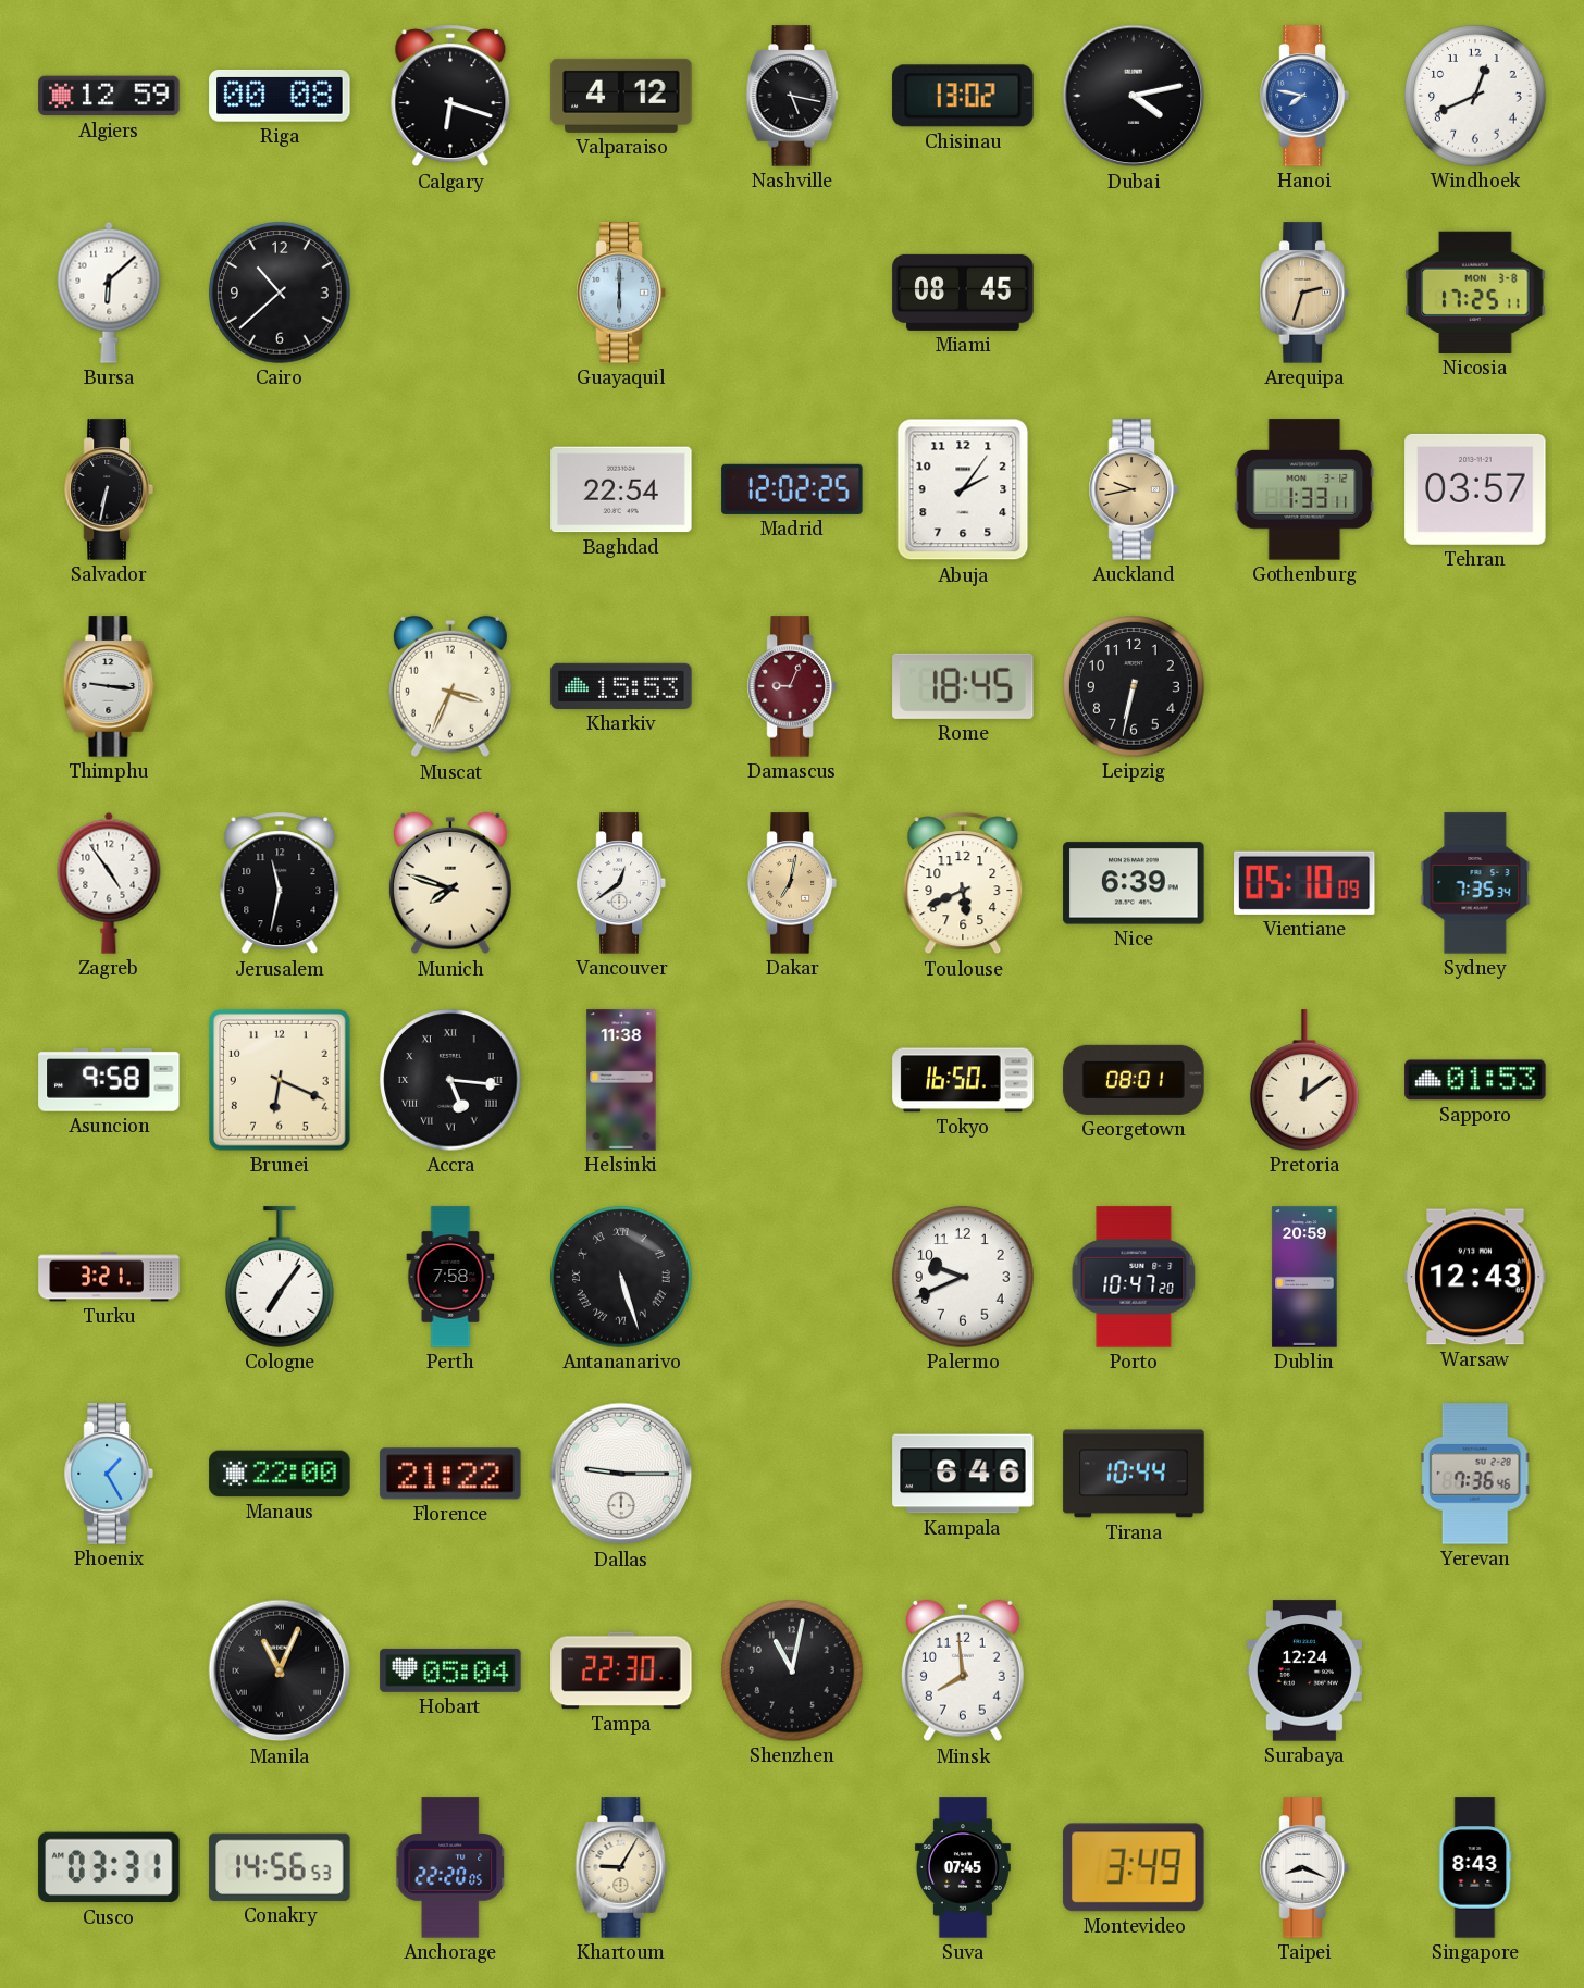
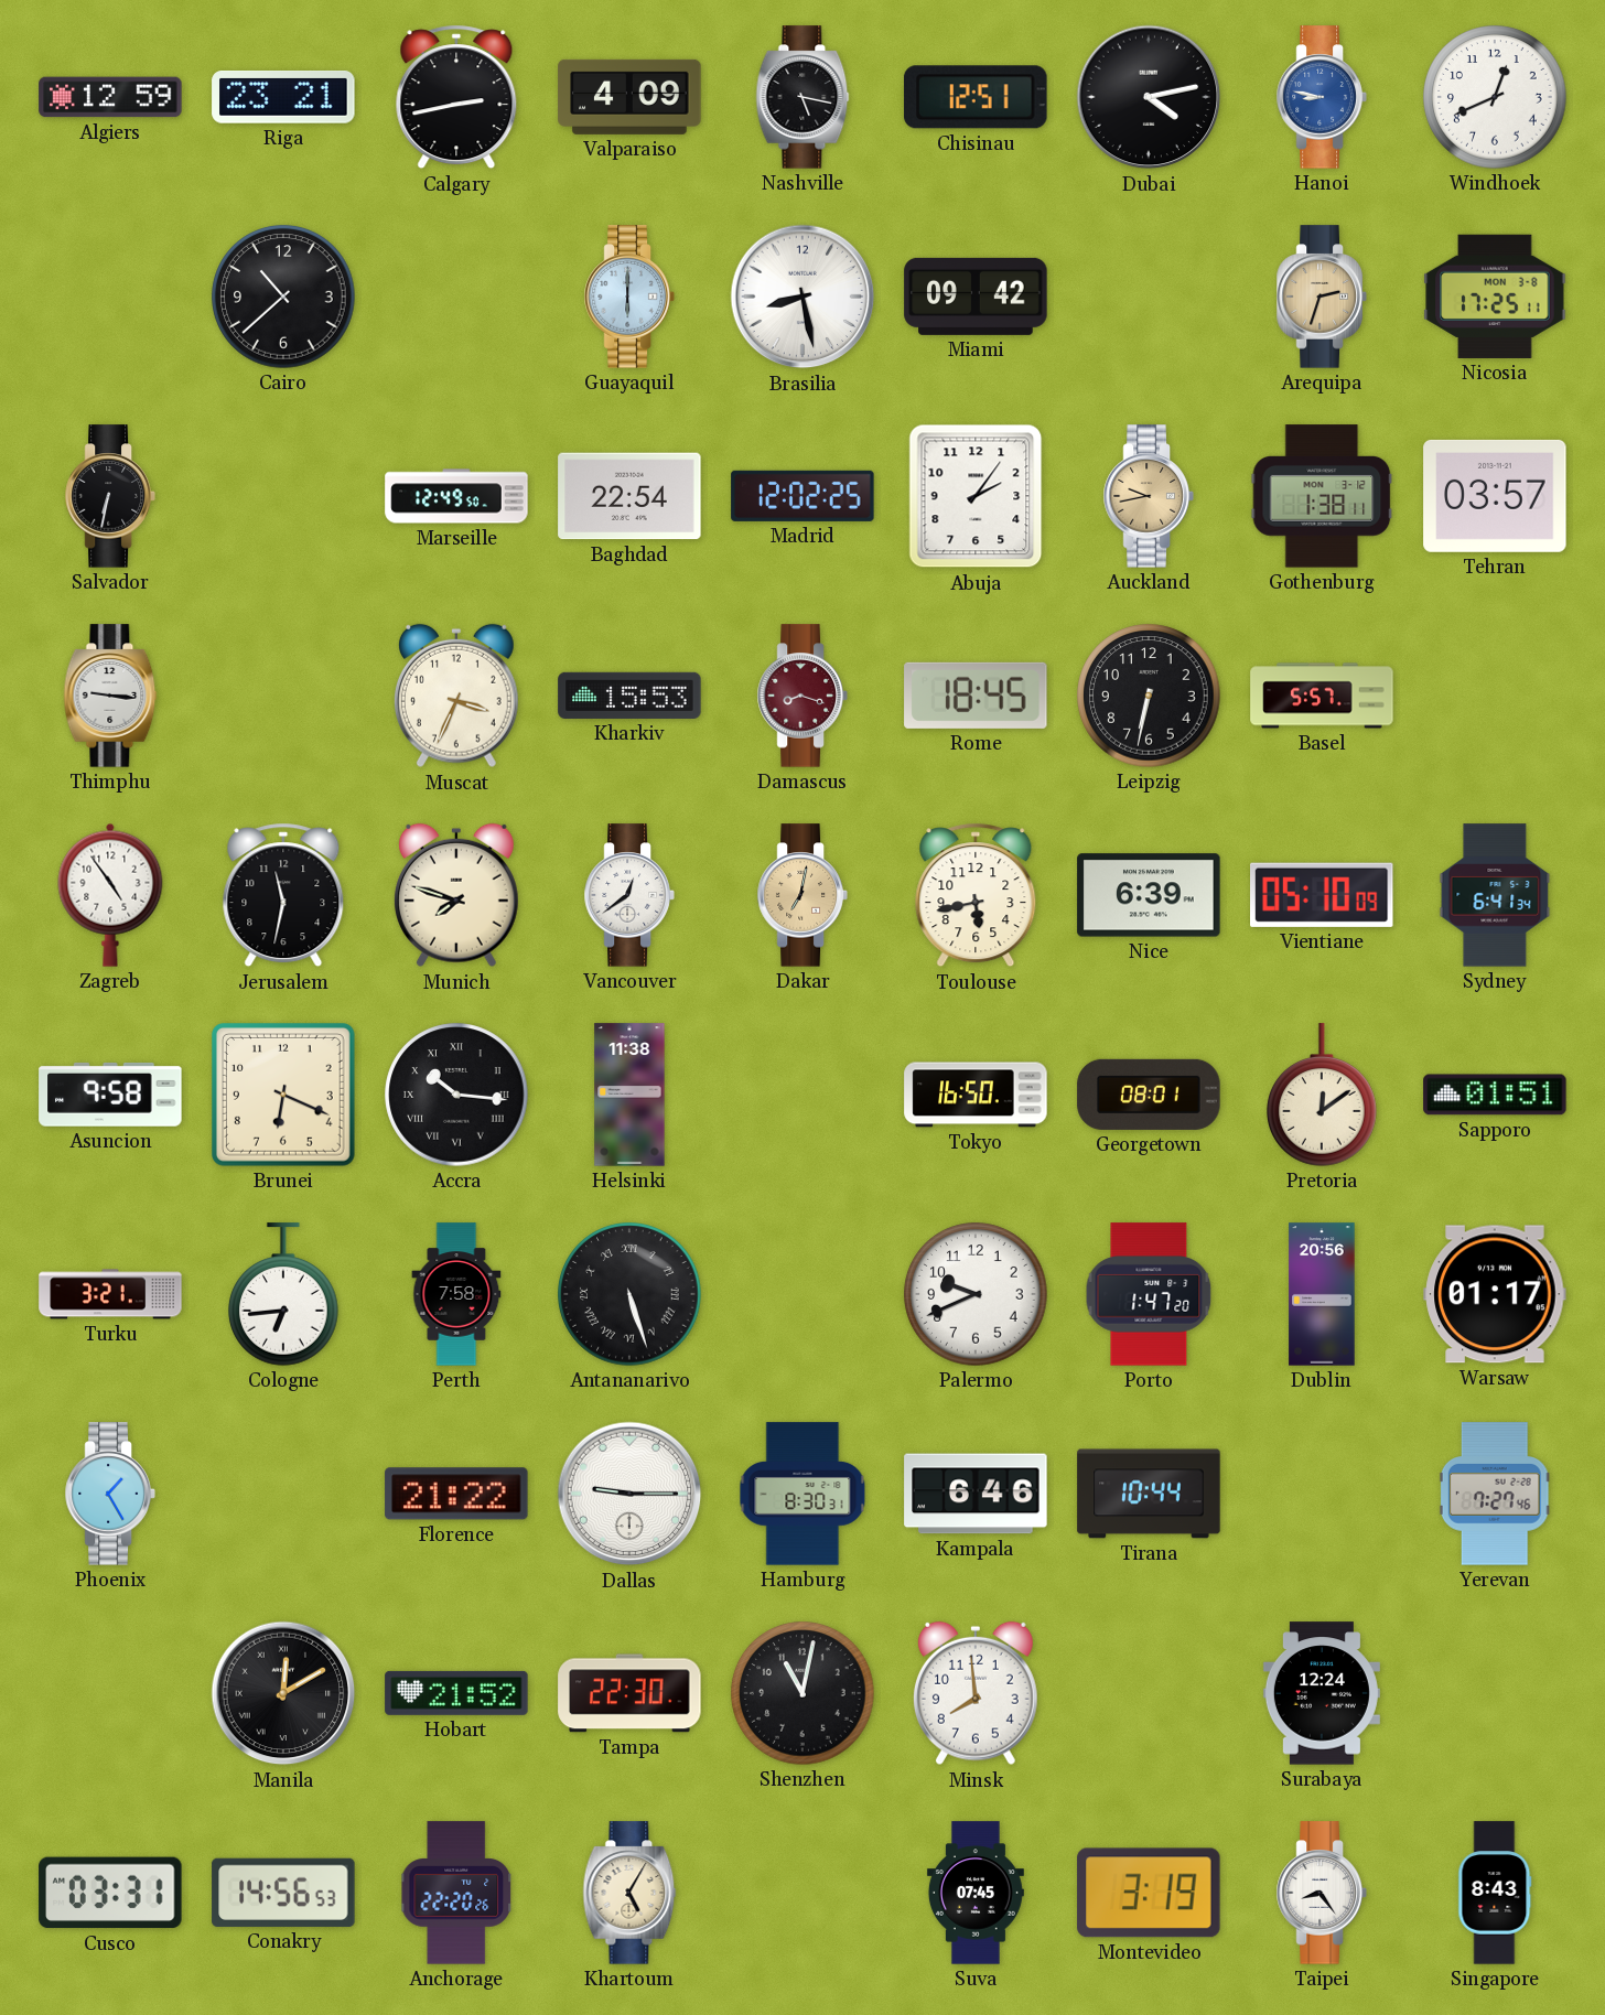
Riga: 00:08 -> 23:21 (283, 98)
Calgary: 6:18 -> 2:43 (456, 97)
Valparaiso: 4:12 -> 4:09 (629, 97)
Chisinau: 13:02 -> 12:51 (976, 97)
Hanoi: 7:47 -> 8:47 (1322, 97)
Bursa: 6:08 -> none (109, 293)
Brasilia: none -> 8:28 (803, 297)
Miami: 08:45 -> 09:42 (976, 297)
Marseille: none -> 12:49 (456, 496)
Gothenburg: 1:33 -> 1:38 (1322, 496)
Damascus: 9:04 -> 8:18 (803, 696)
Basel: none -> 5:57 (1322, 696)
Toulouse: 5:41 -> 5:43 (976, 895)
Sydney: 7:35 -> 6:41 (1495, 895)
Accra: 5:16 -> 10:16 (456, 1095)
Sapporo: 01:53 -> 01:51 (1495, 1095)
Cologne: 7:06 -> 6:44 (283, 1294)
Porto: 10:47 -> 1:47 (1149, 1294)
Dublin: 20:59 -> 20:56 (1322, 1294)
Warsaw: 12:43 -> 01:17 (1495, 1294)
Manaus: 22:00 -> none (280, 1474)
Hamburg: none -> 8:30 (803, 1494)
Yerevan: 7:36 -> 7:27 (1495, 1494)
Manila: 11:04 -> 12:10 (283, 1693)
Hobart: 05:04 -> 21:52 (456, 1693)
Anchorage: 22:20:05 -> 22:20:26 (456, 1893)
Khartoum: 9:05 -> 5:05 (629, 1893)
Montevideo: 3:49 -> 3:19 (1149, 1893)
Taipei: 8:19 -> 8:24 (1322, 1893)
